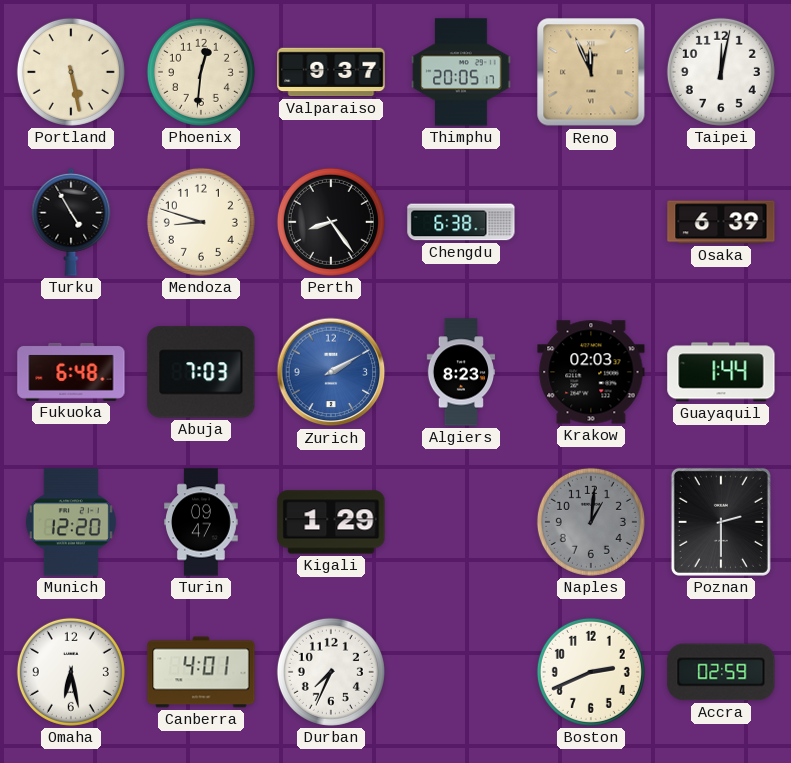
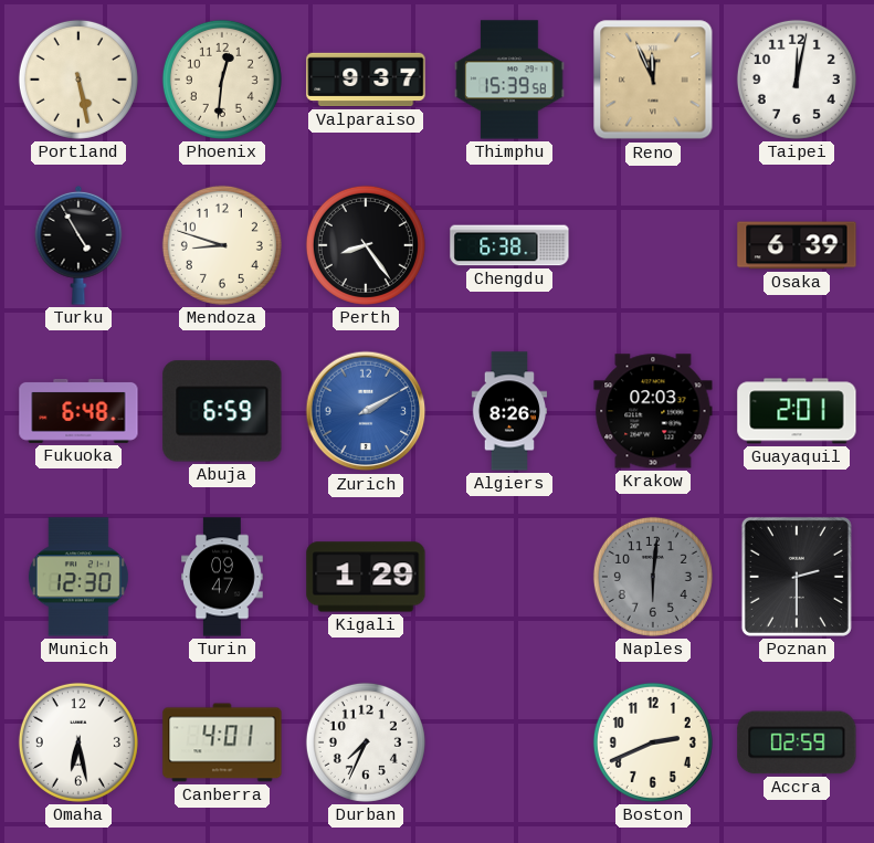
Thimphu: 20:05 -> 15:39 (509, 80)
Abuja: 7:03 -> 6:59 (222, 411)
Algiers: 8:23 -> 8:26 (508, 411)
Guayaquil: 1:44 -> 2:01 (797, 411)
Munich: 12:20 -> 12:30 (78, 577)
Naples: 1:01 -> 6:01 (653, 577)
